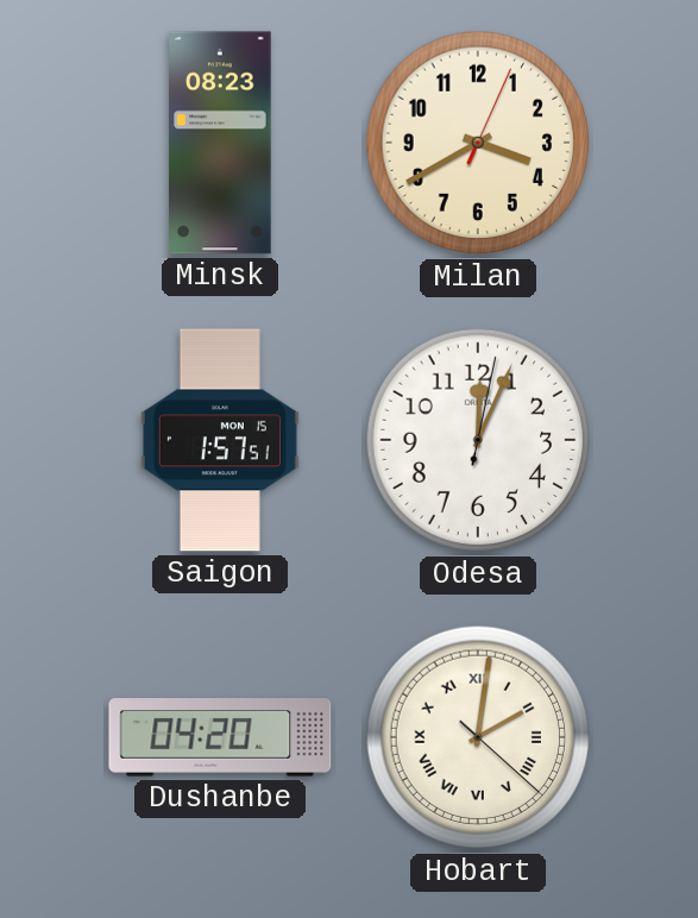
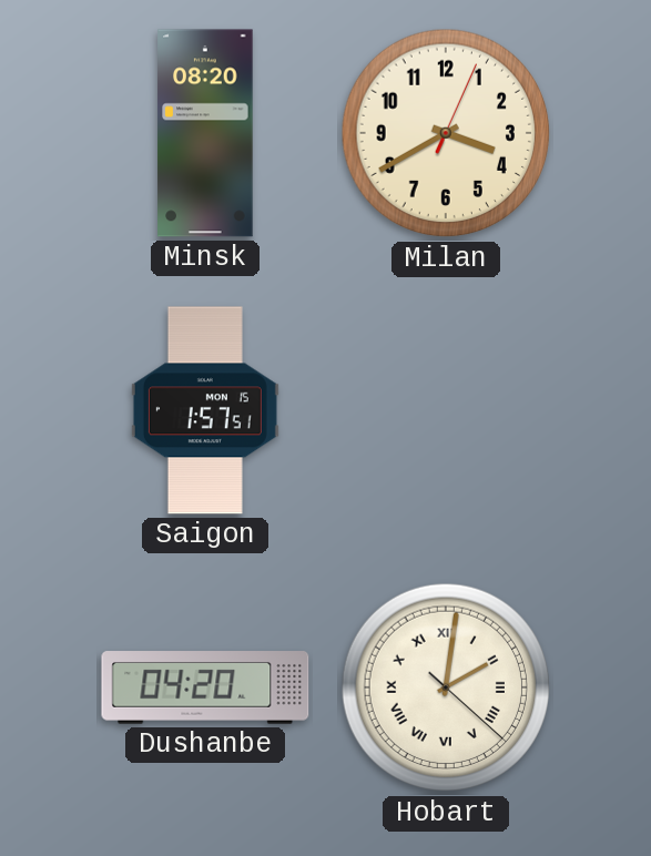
Minsk: 08:23 -> 08:20 (205, 133)
Odesa: 12:04 -> none (478, 440)
